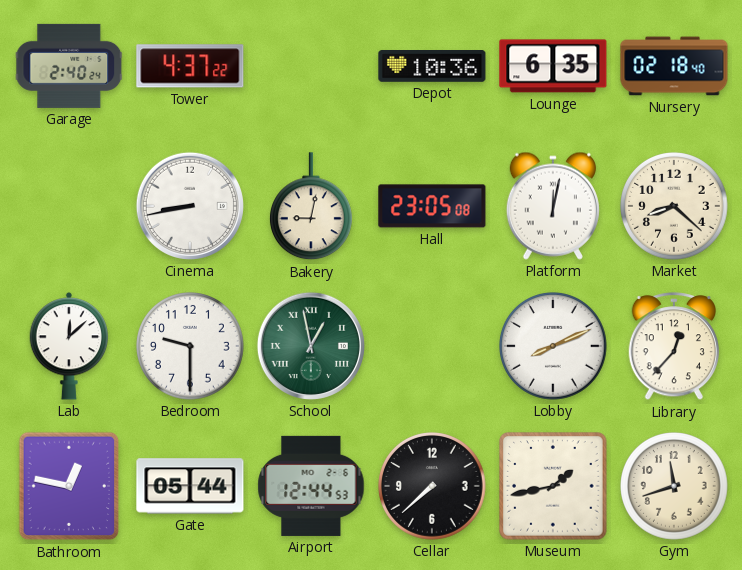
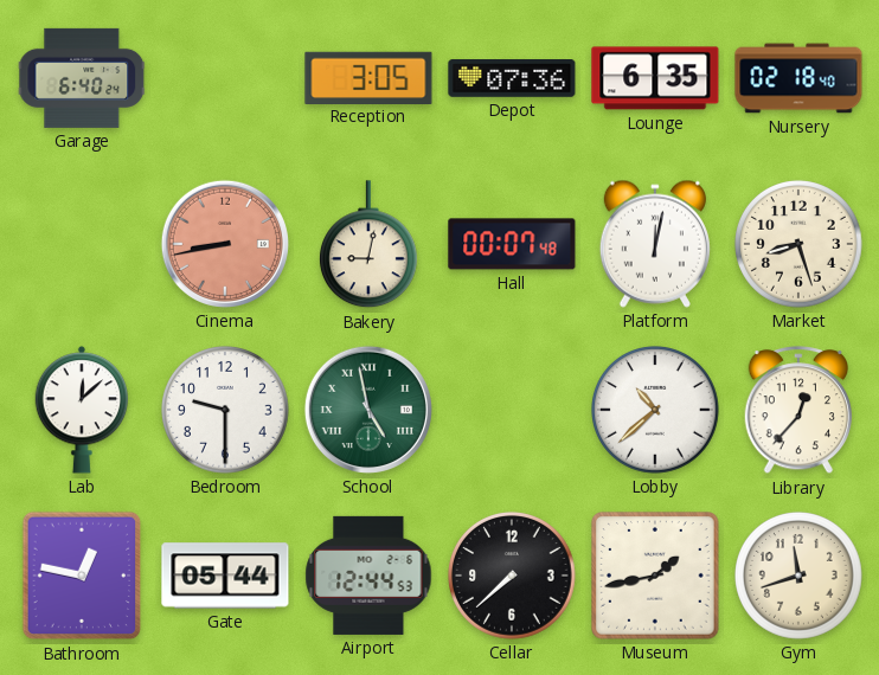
Garage: 2:40 -> 6:40 (82, 78)
Tower: 4:37 -> none (190, 66)
Reception: none -> 3:05 (368, 77)
Depot: 10:36 -> 07:36 (512, 79)
Cinema dial: white -> salmon (225, 244)
Hall: 23:05 -> 00:07 (512, 244)
Market: 8:22 -> 8:27 (800, 245)
School: 12:58 -> 4:58 (368, 410)
Lobby: 8:11 -> 10:38 (656, 411)
